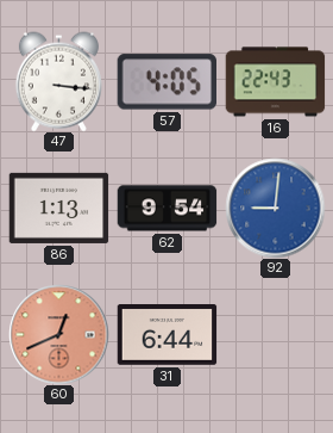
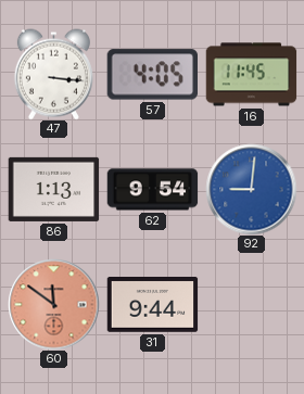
16: 22:43 -> 11:45 (251, 75)
60: 12:41 -> 11:51 (53, 304)
31: 6:44 -> 9:44 (152, 305)
